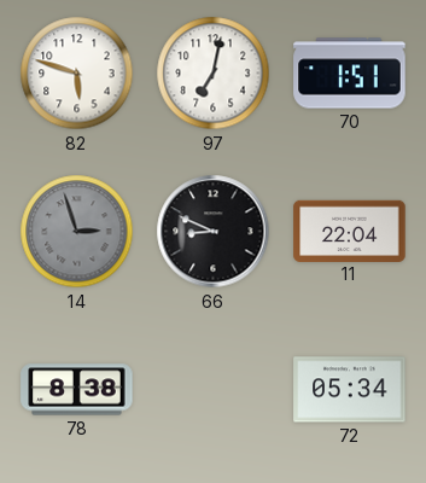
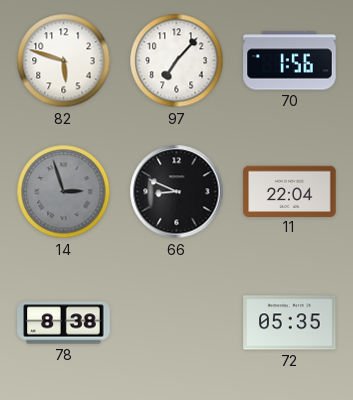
97: 7:02 -> 7:07 (177, 61)
70: 1:51 -> 1:56 (290, 61)
72: 05:34 -> 05:35 (290, 323)
